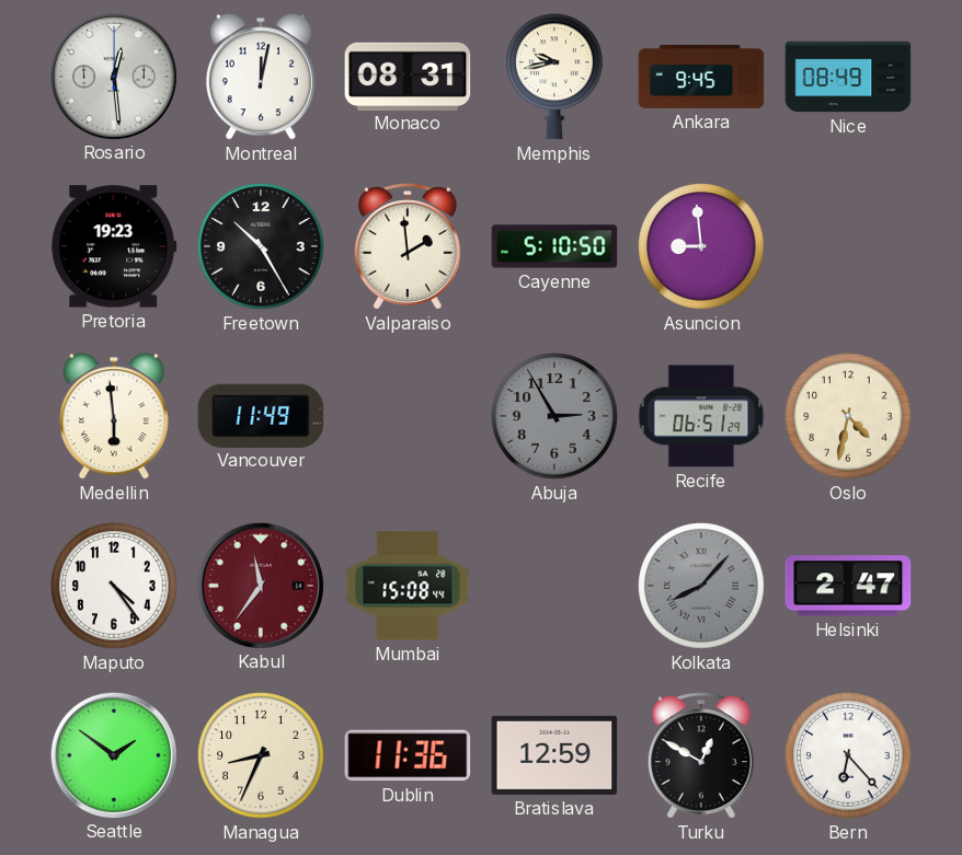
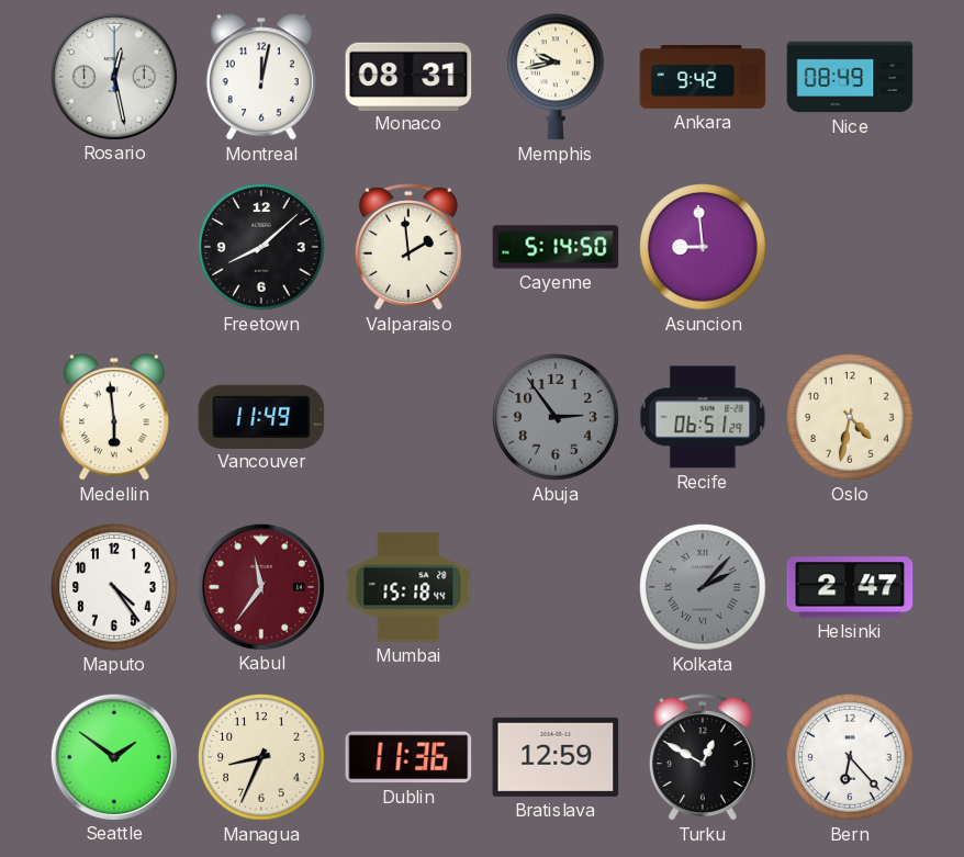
Rosario: 12:29 -> 12:28 (113, 76)
Ankara: 9:45 -> 9:42 (703, 78)
Pretoria: 19:23 -> none (114, 246)
Freetown: 10:25 -> 8:08 (261, 247)
Cayenne: 5:10 -> 5:14 (556, 247)
Abuja: 2:55 -> 2:54 (556, 417)
Mumbai: 15:08 -> 15:18 (408, 587)
Kolkata: 8:07 -> 2:07 (703, 587)
